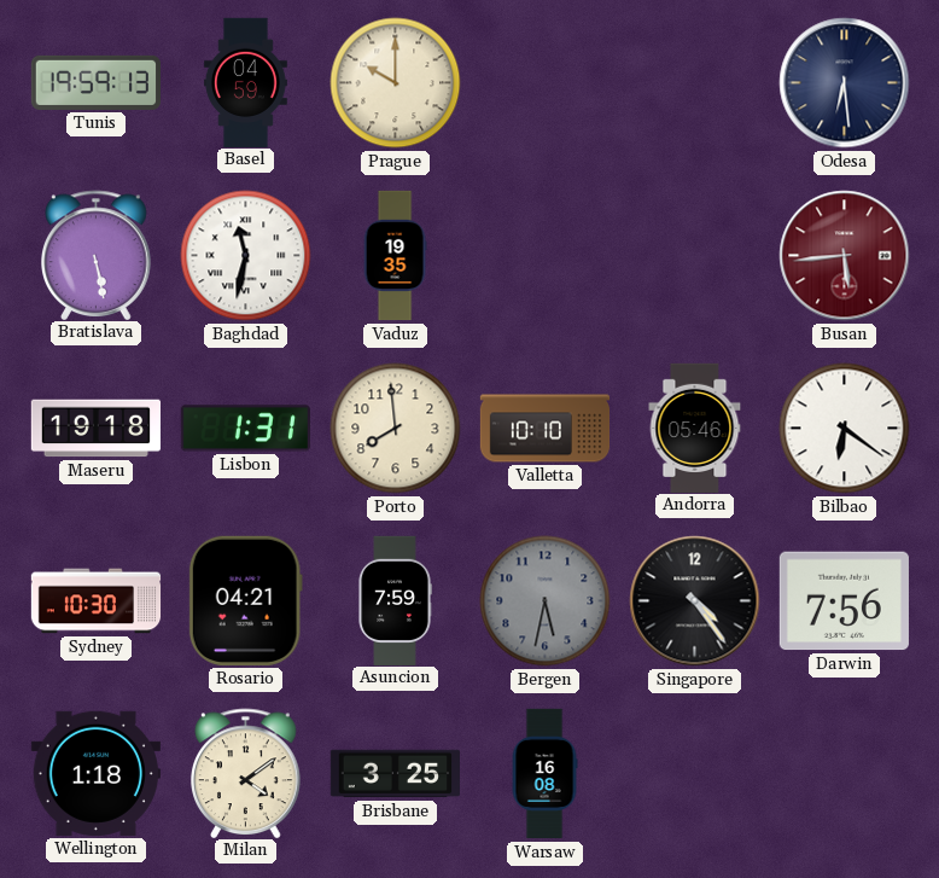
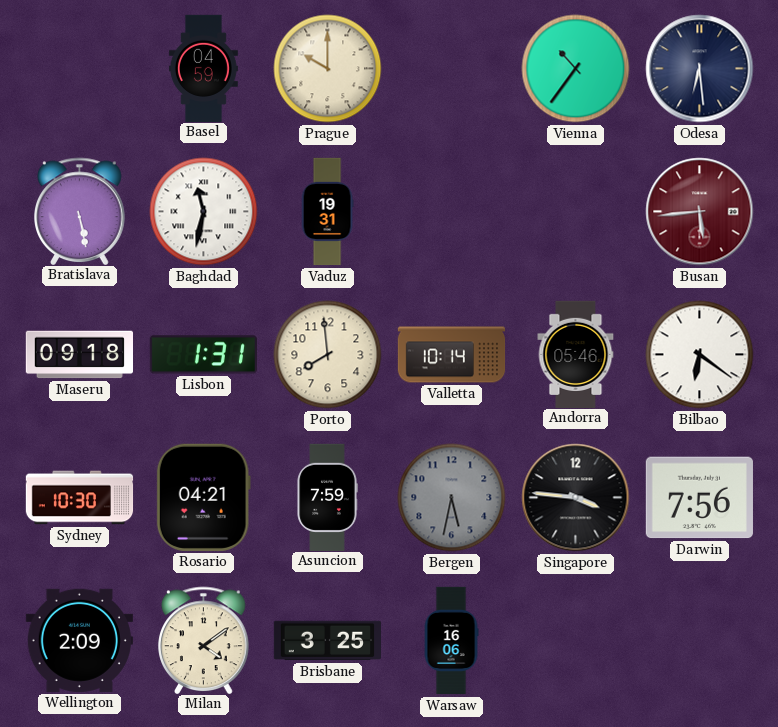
Tunis: 19:59 -> none (95, 82)
Vienna: none -> 10:36 (576, 69)
Vaduz: 19:35 -> 19:31 (327, 212)
Maseru: 19:18 -> 09:18 (79, 355)
Valletta: 10:10 -> 10:14 (452, 355)
Singapore: 4:24 -> 3:46 (576, 498)
Wellington: 1:18 -> 2:09 (79, 640)
Warsaw: 16:08 -> 16:06 (451, 641)
